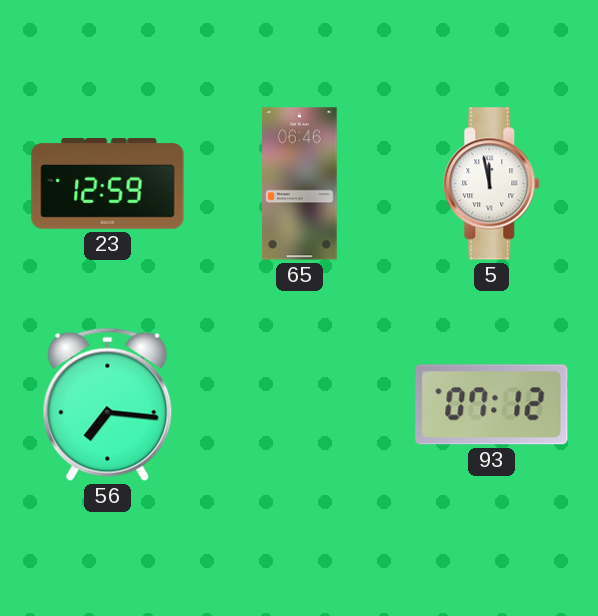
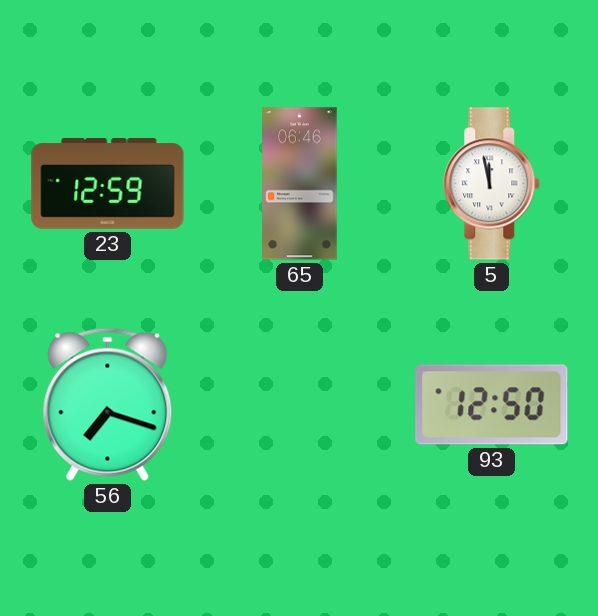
56: 7:16 -> 7:18 (108, 404)
93: 07:12 -> 12:50 (492, 405)
